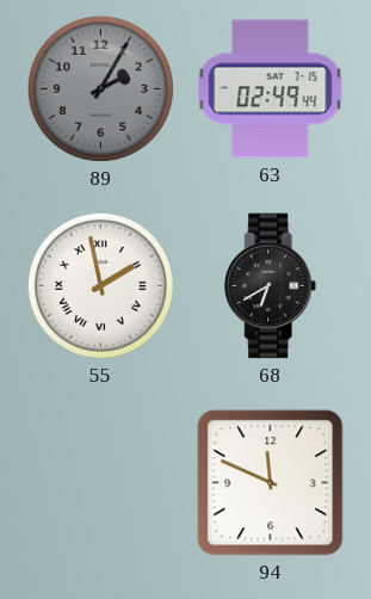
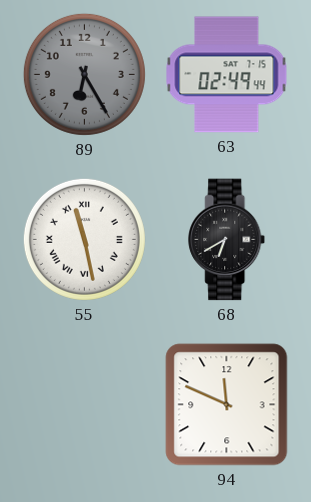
89: 2:05 -> 6:25 (84, 74)
55: 1:58 -> 11:28 (84, 239)
